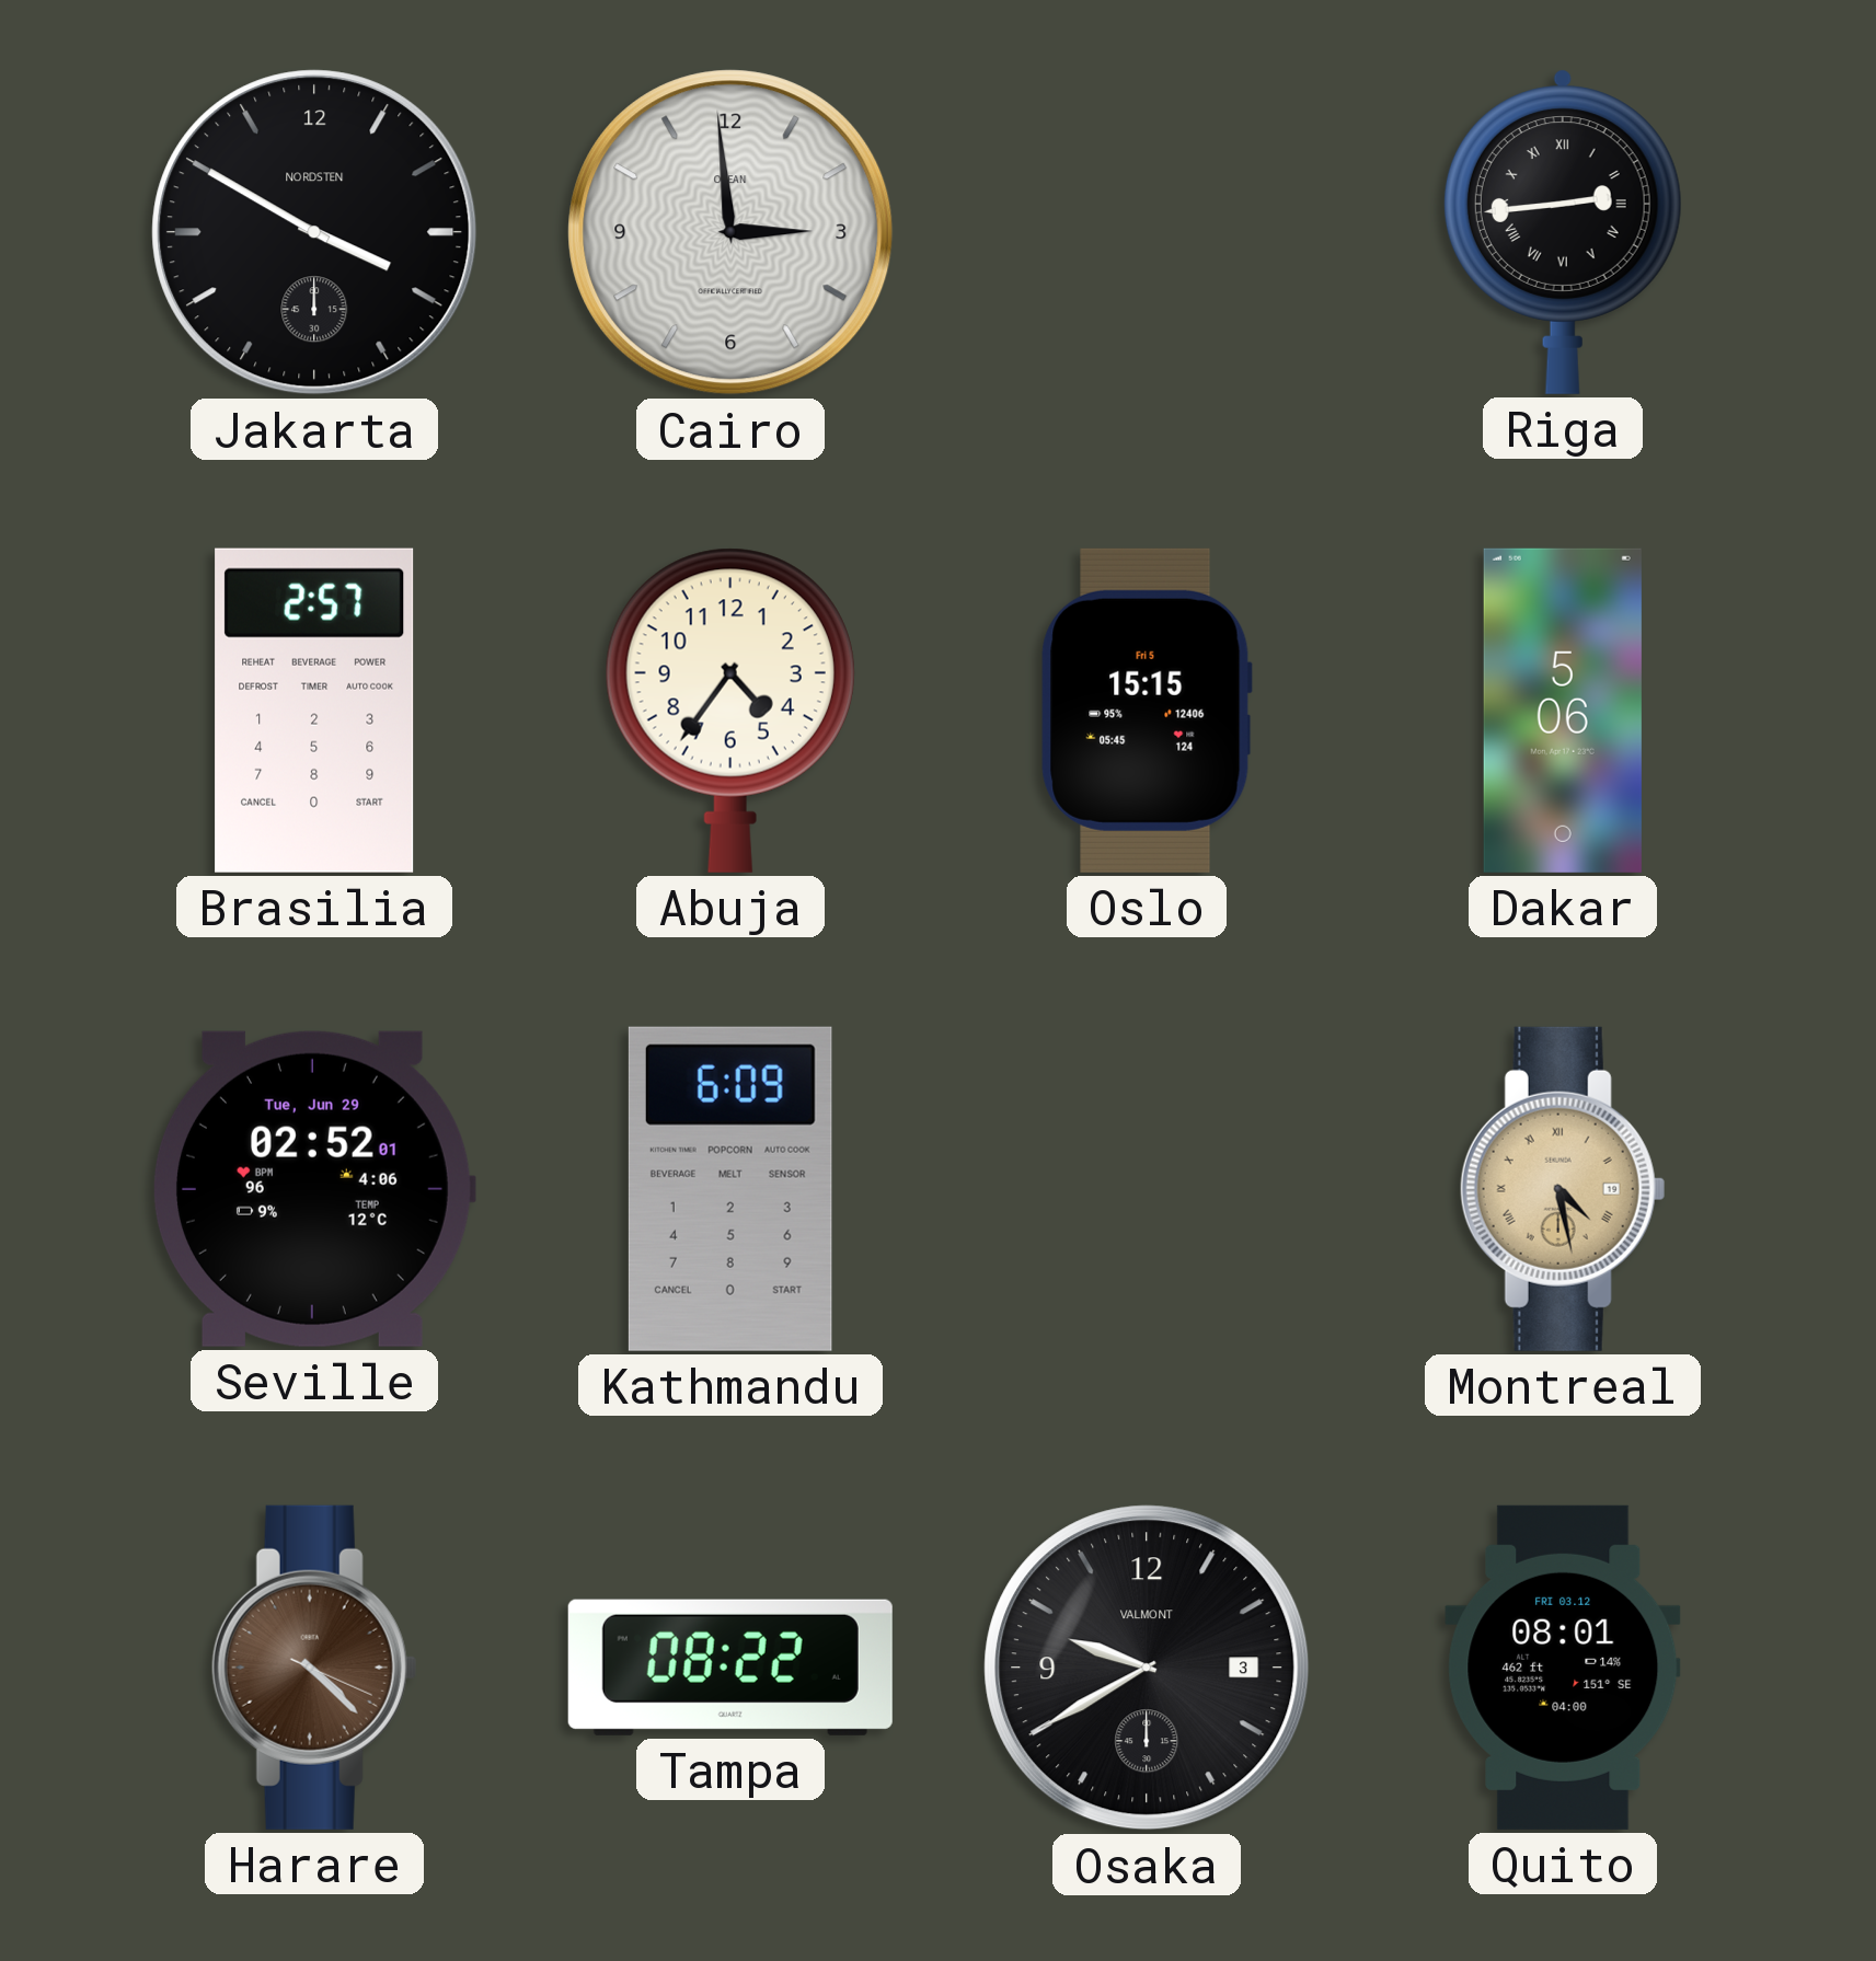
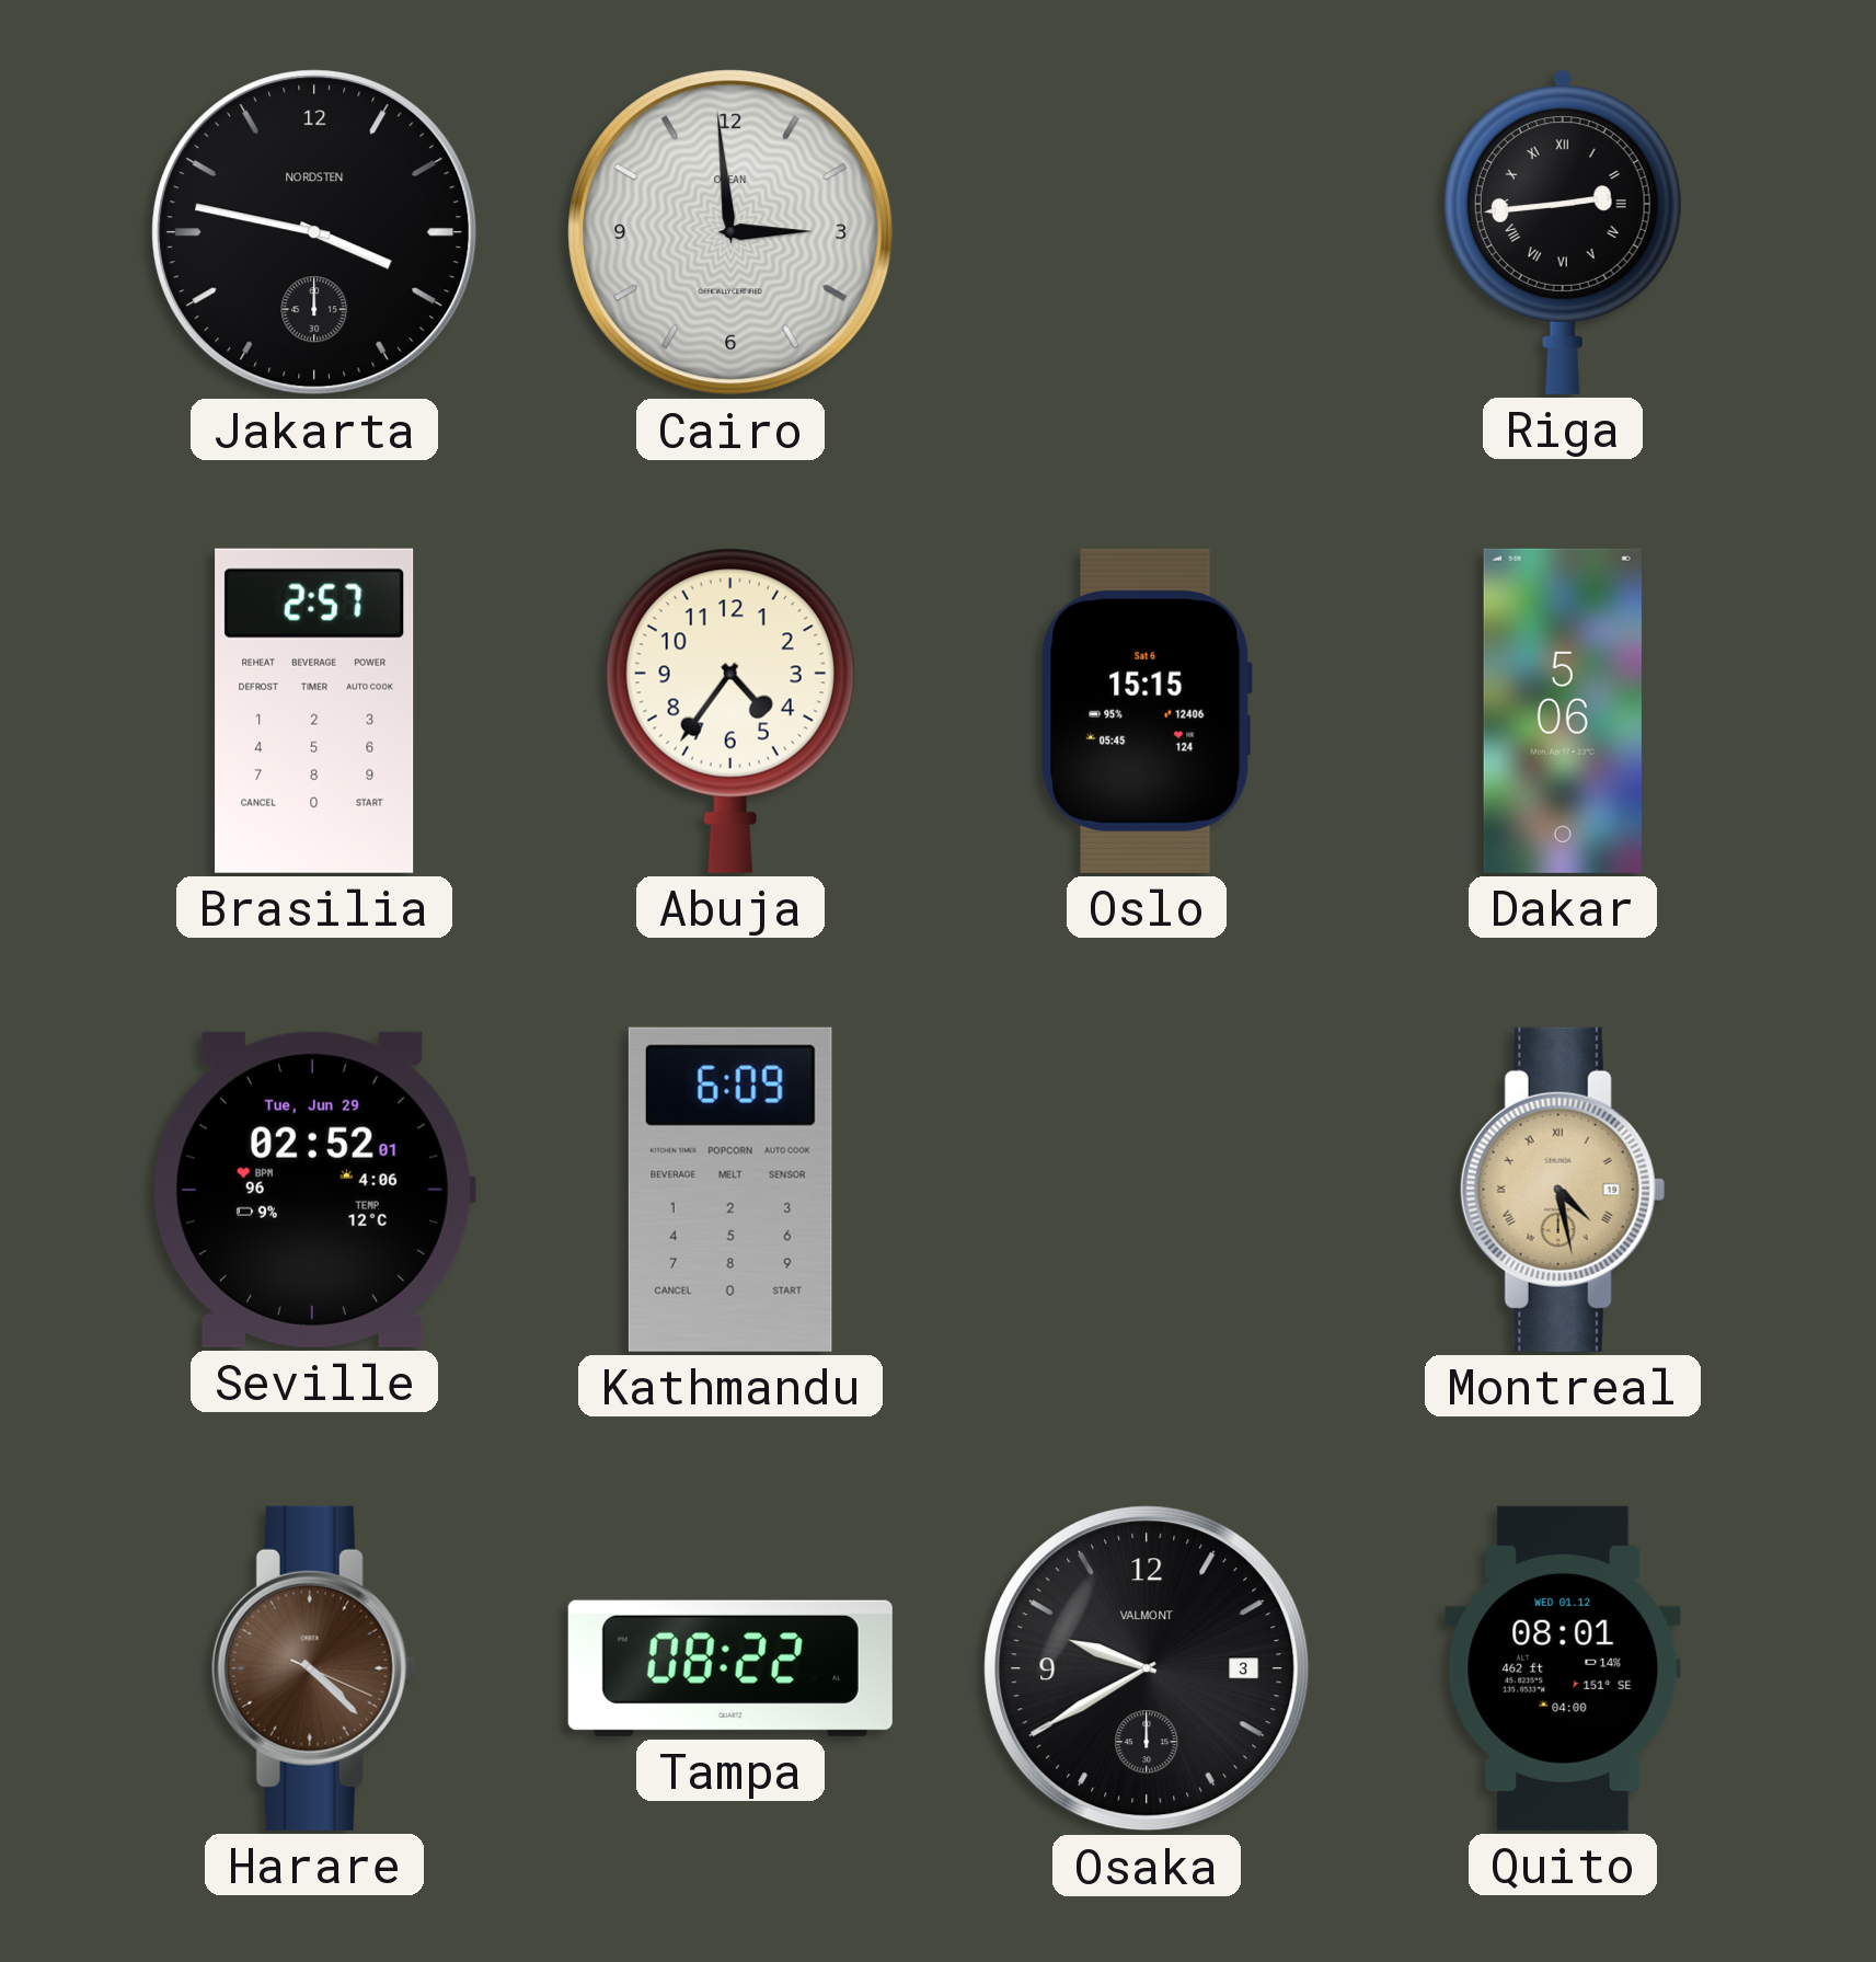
Jakarta: 3:50 -> 3:47 (314, 232)
Oslo date: Fri 5 -> Sat 6 (1147, 711)
Quito date: FRI 03.12 -> WED 01.12 (1563, 1668)
